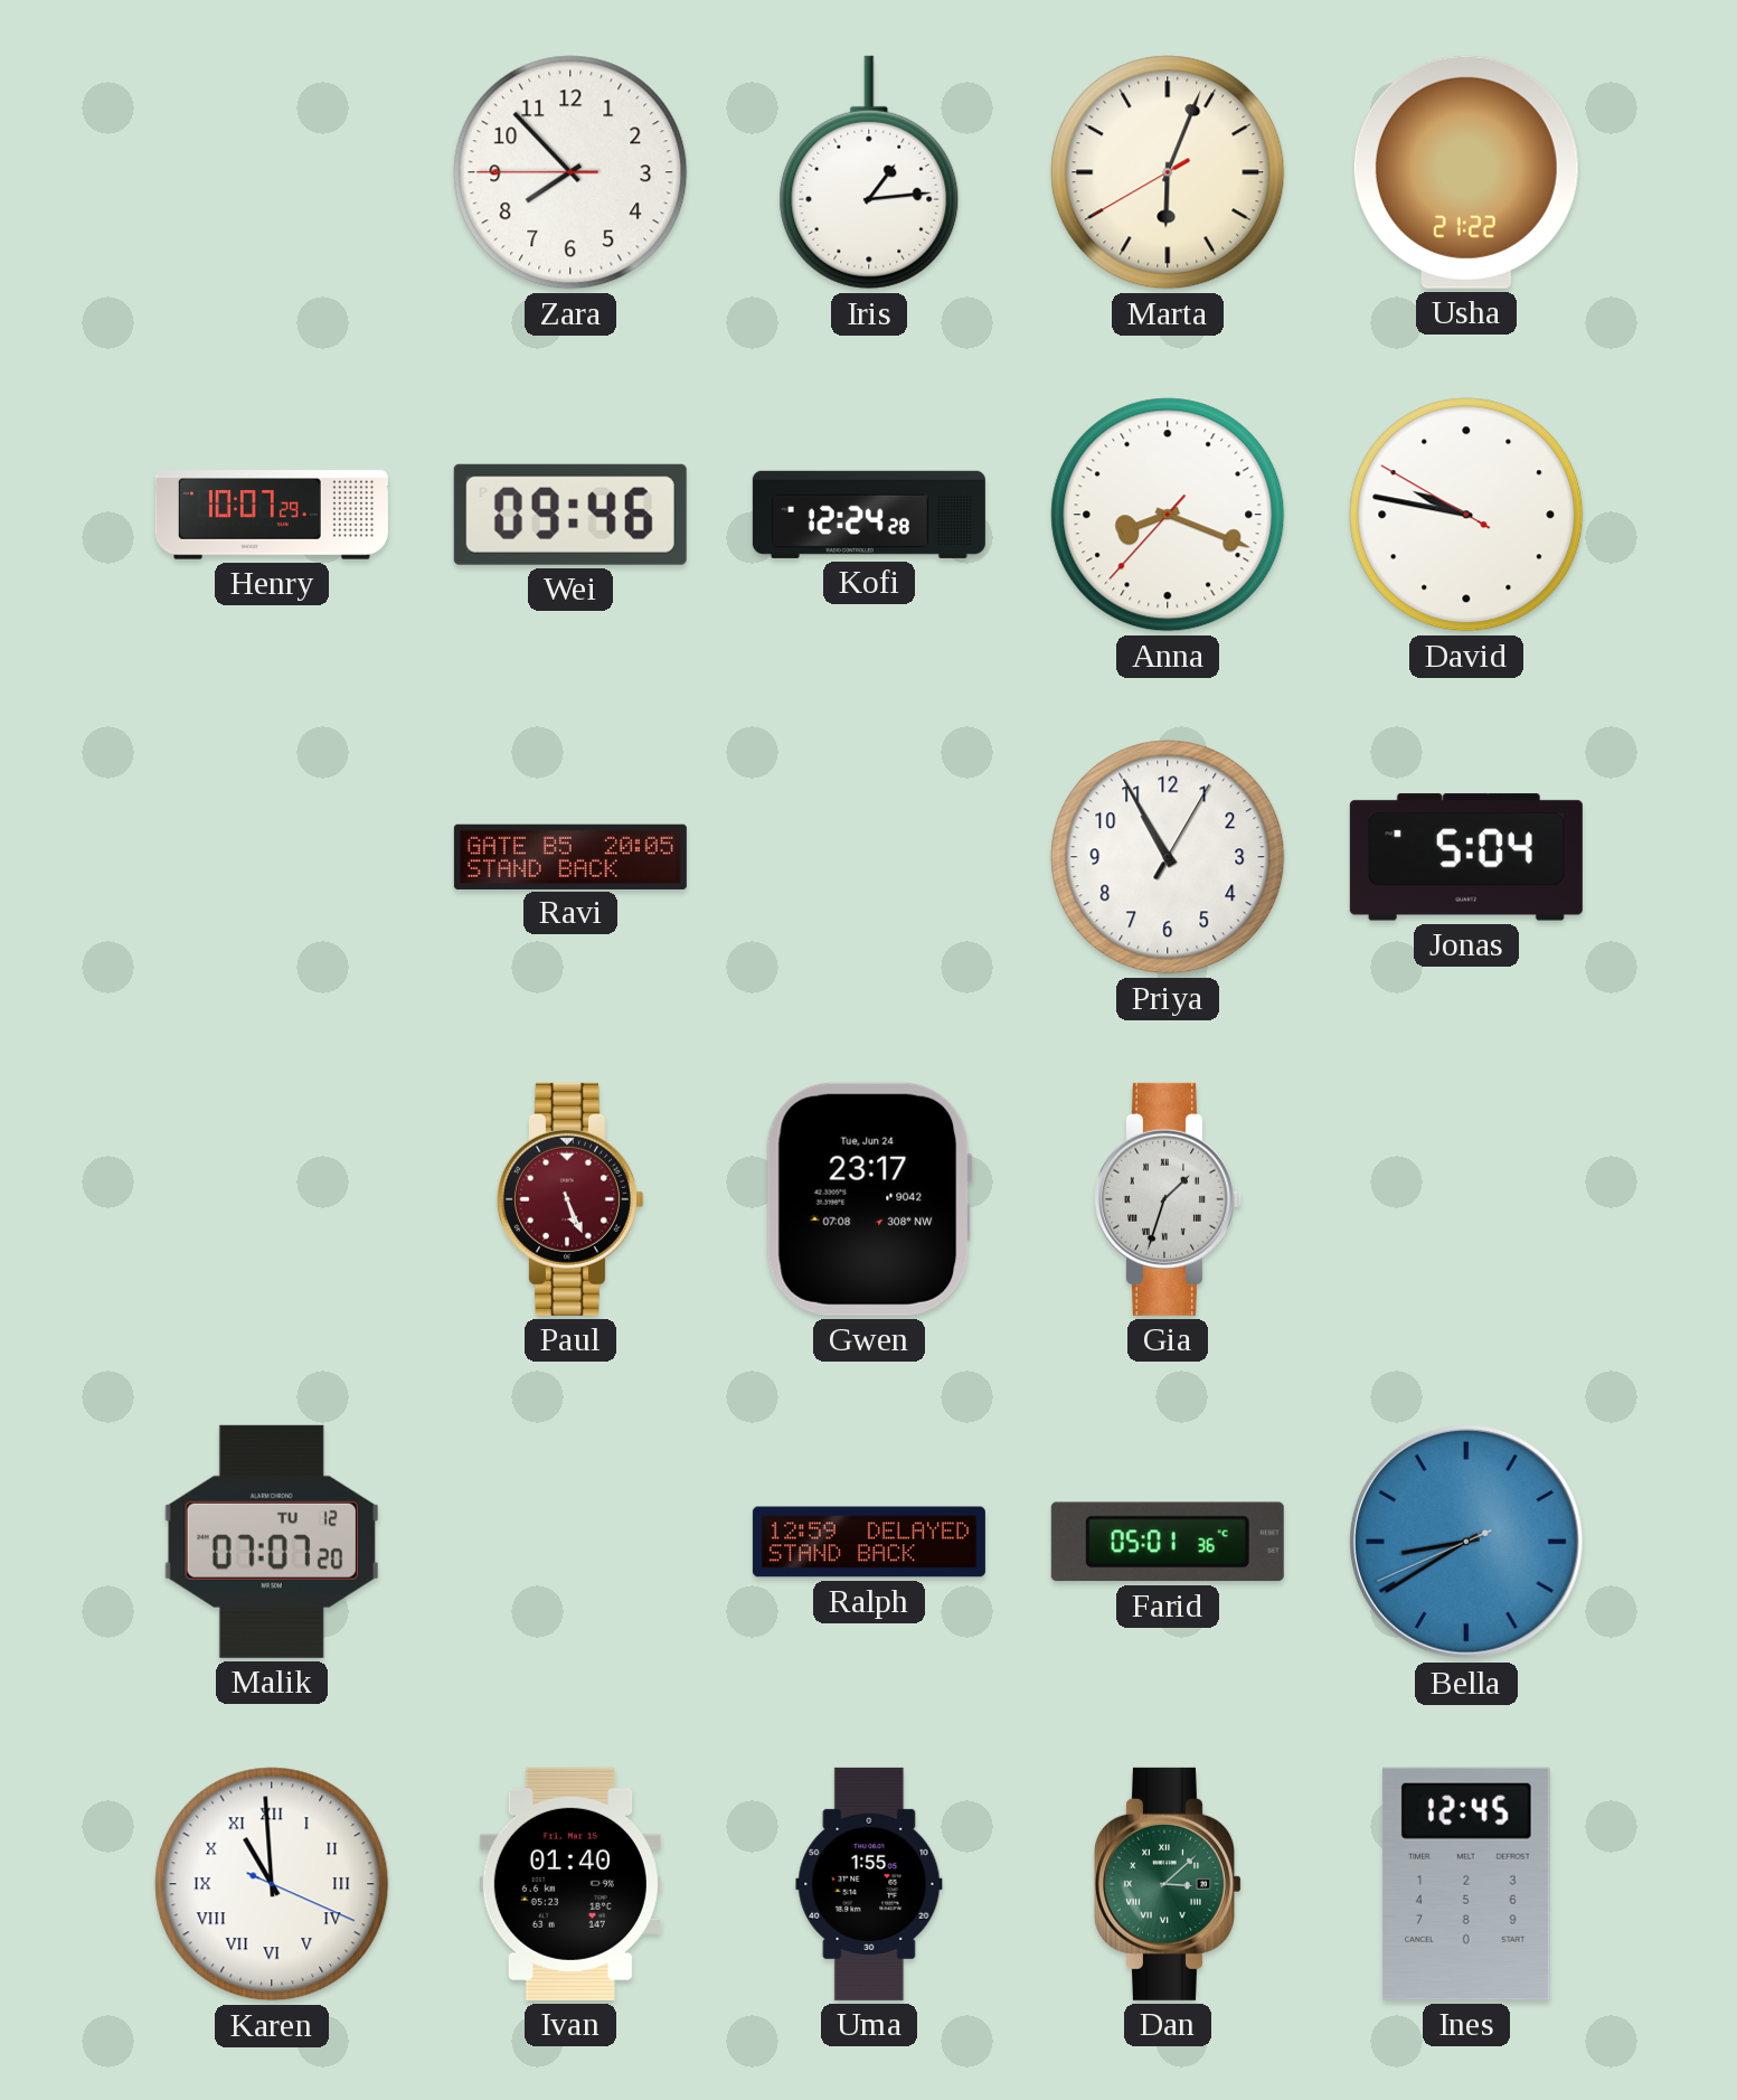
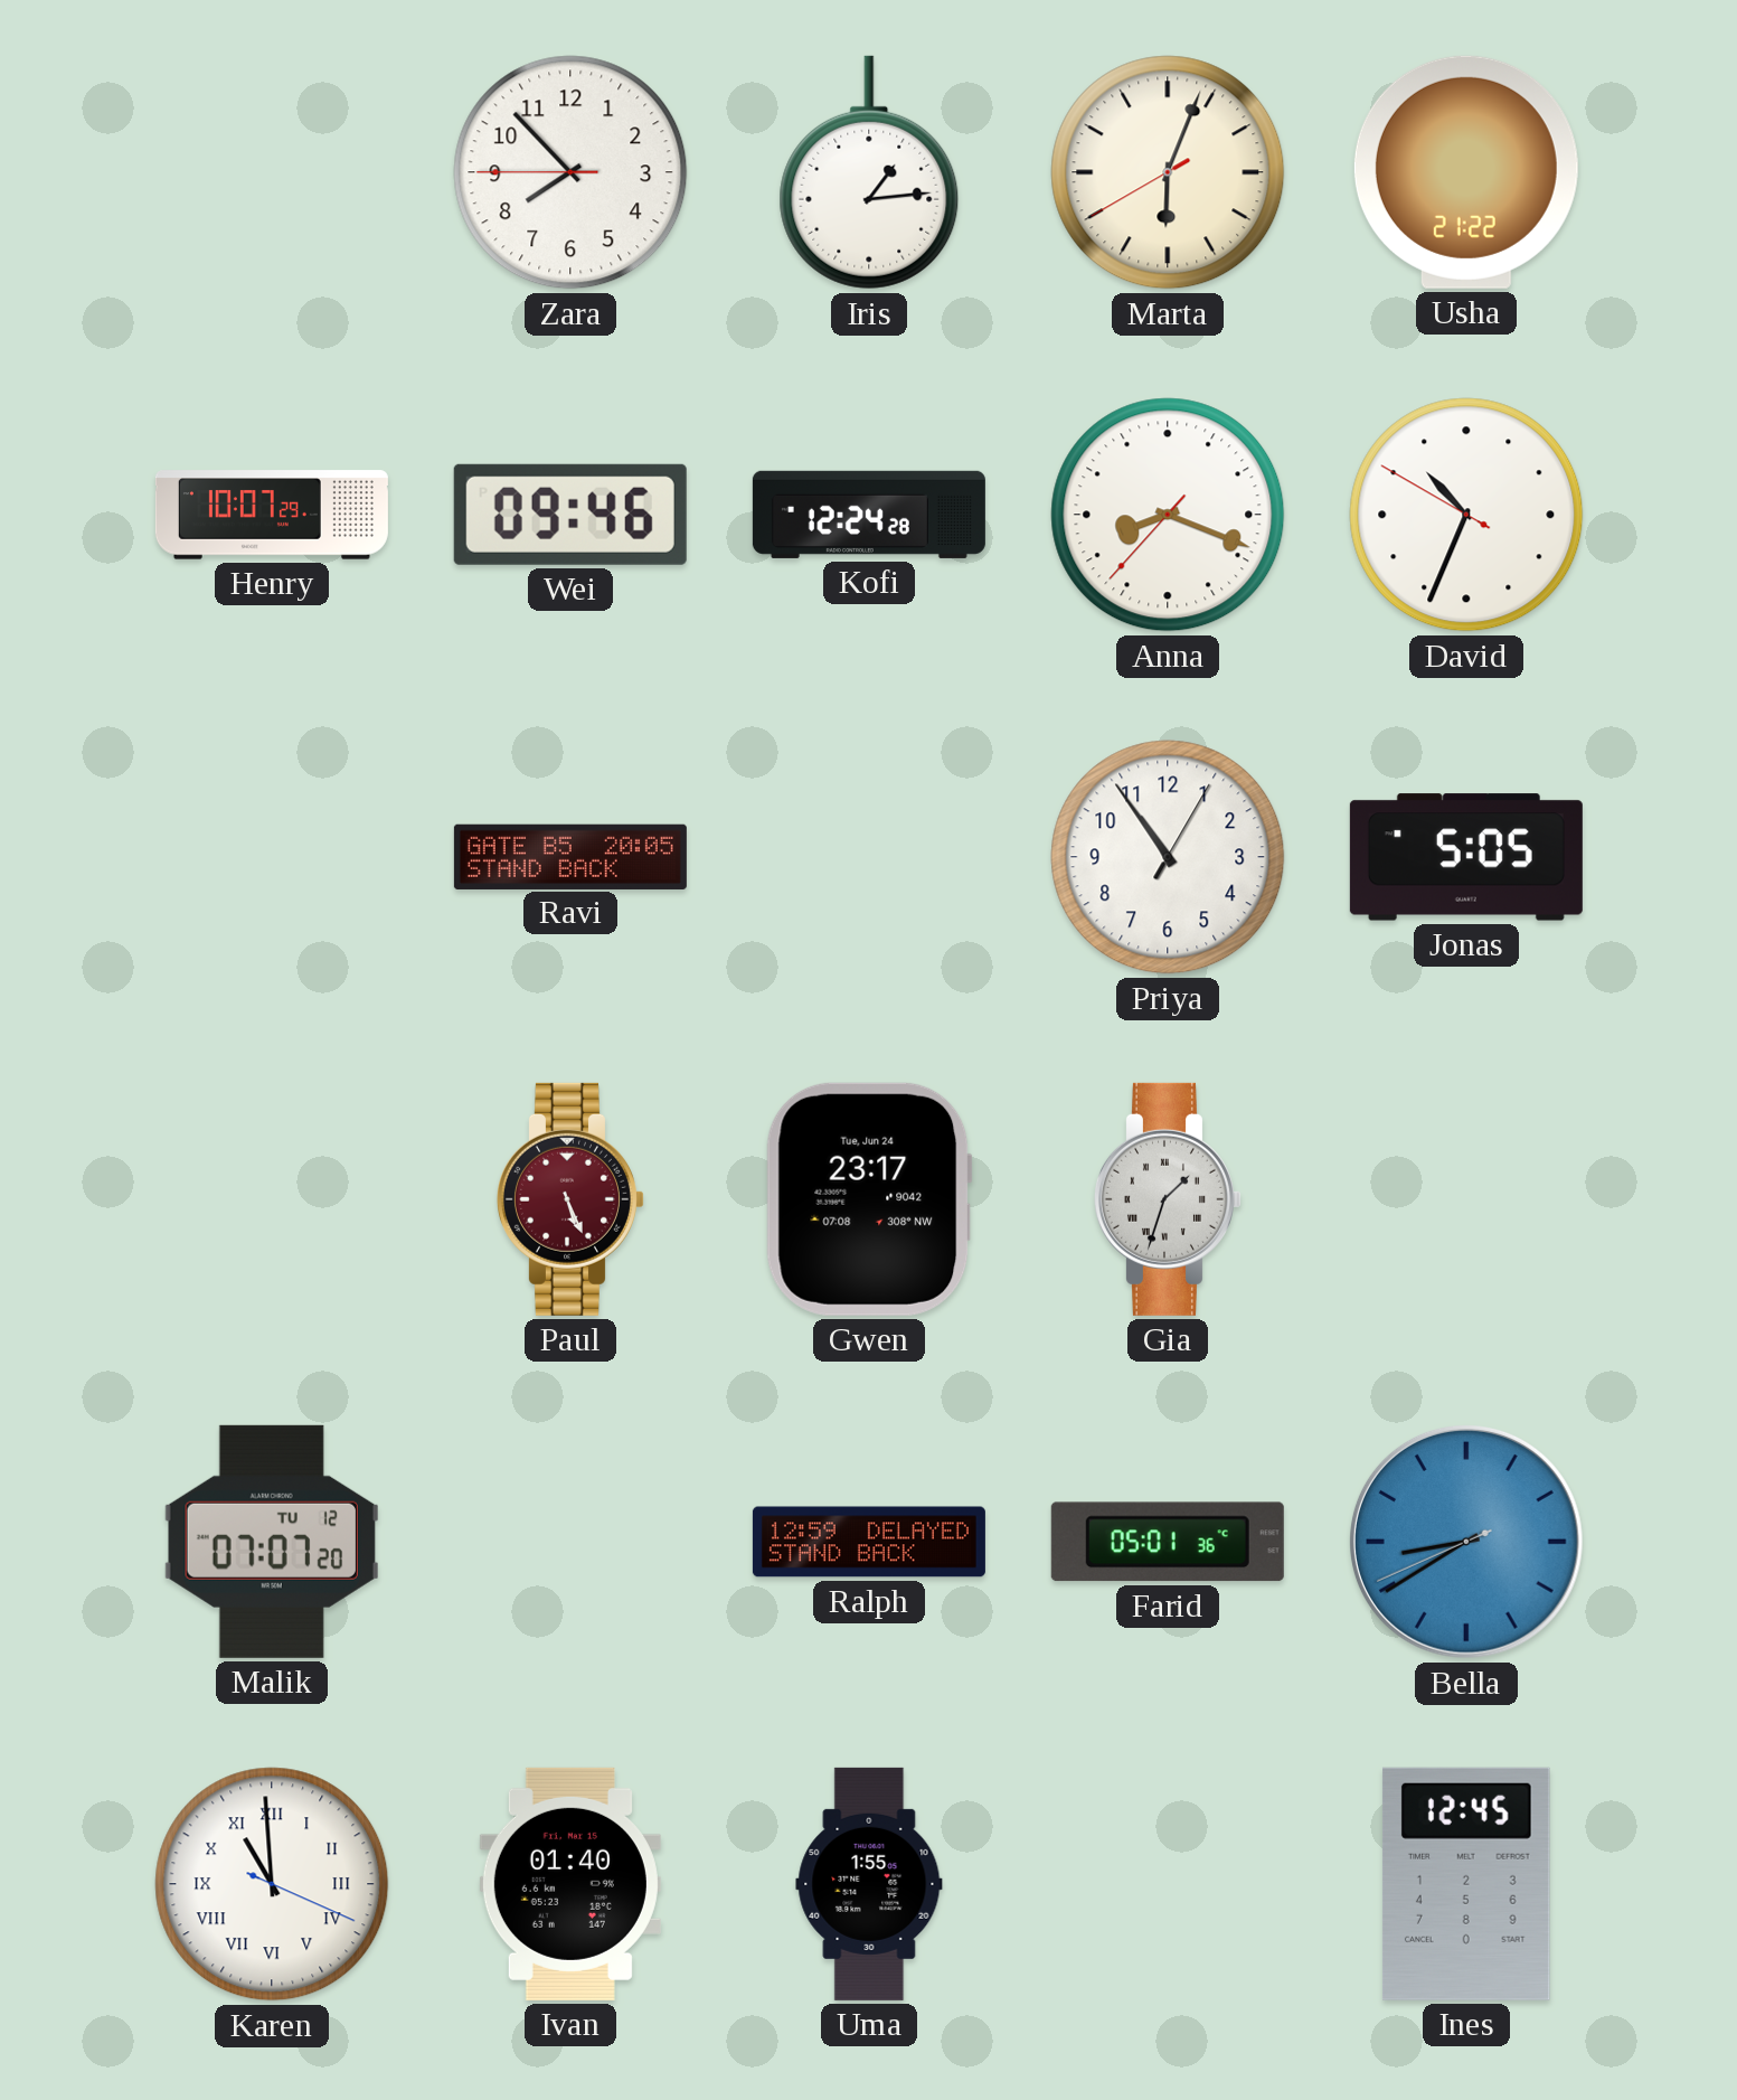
David: 9:46 -> 10:33 (1466, 515)
Priya: 10:55 -> 10:54 (1168, 857)
Jonas: 5:04 -> 5:05 (1466, 857)
Dan: 3:08 -> none (1168, 1884)
